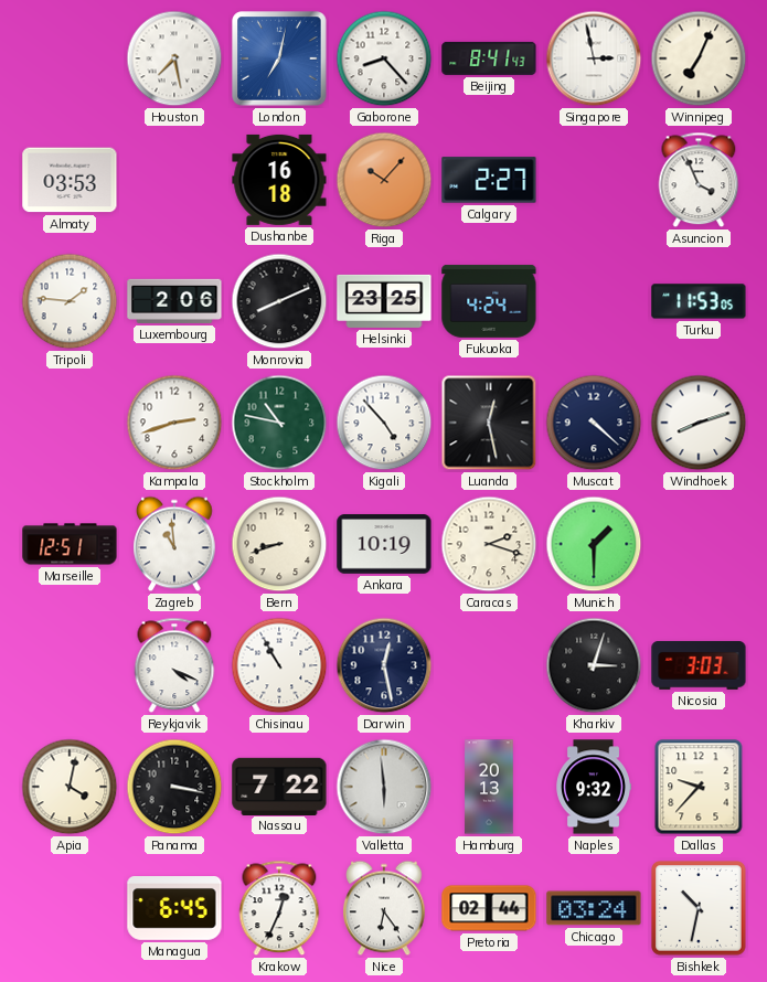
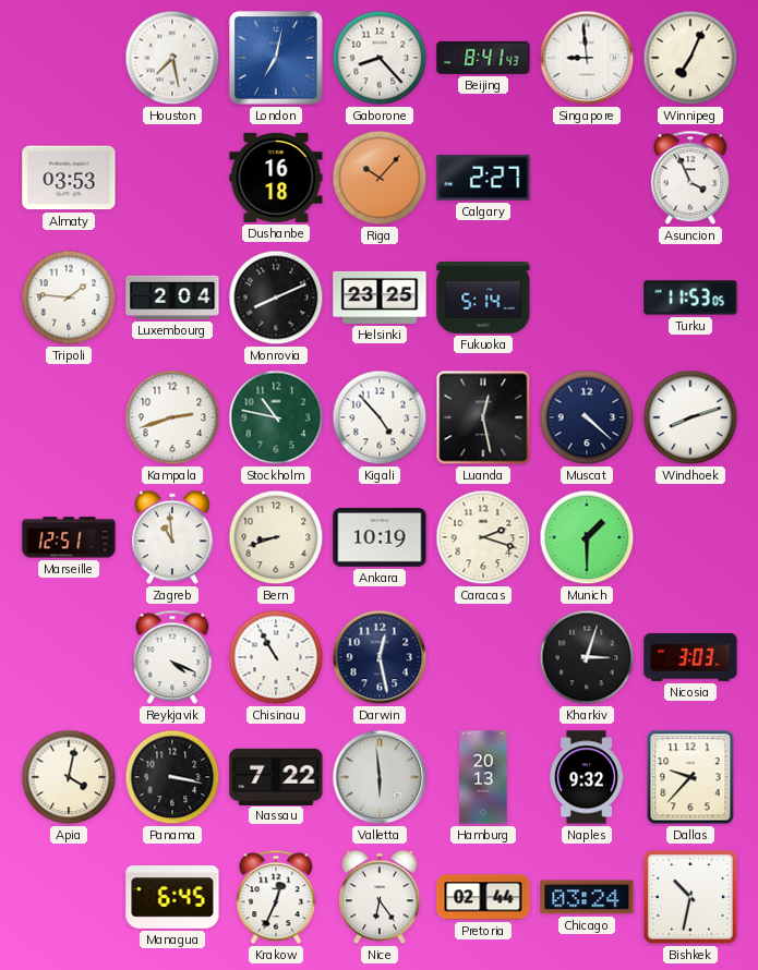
Singapore: 2:58 -> 8:59 (587, 58)
Luxembourg: 2:06 -> 2:04 (172, 298)
Fukuoka: 4:24 -> 5:14 (483, 298)
